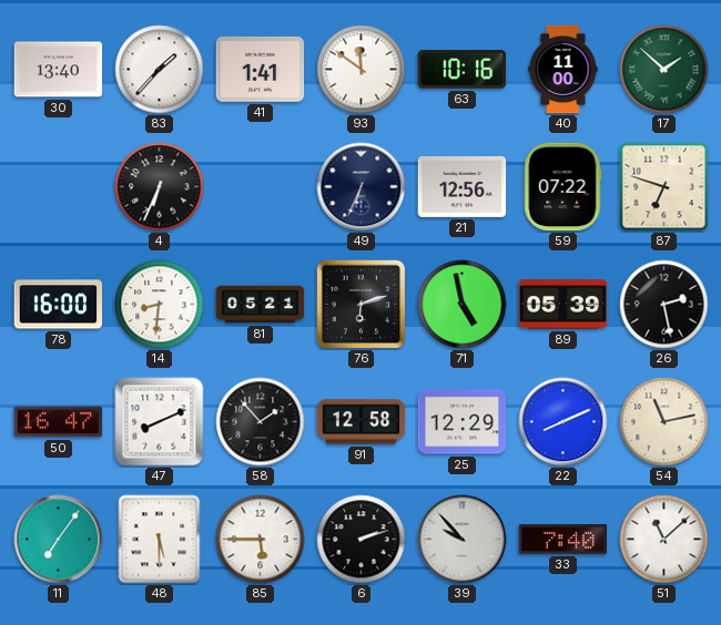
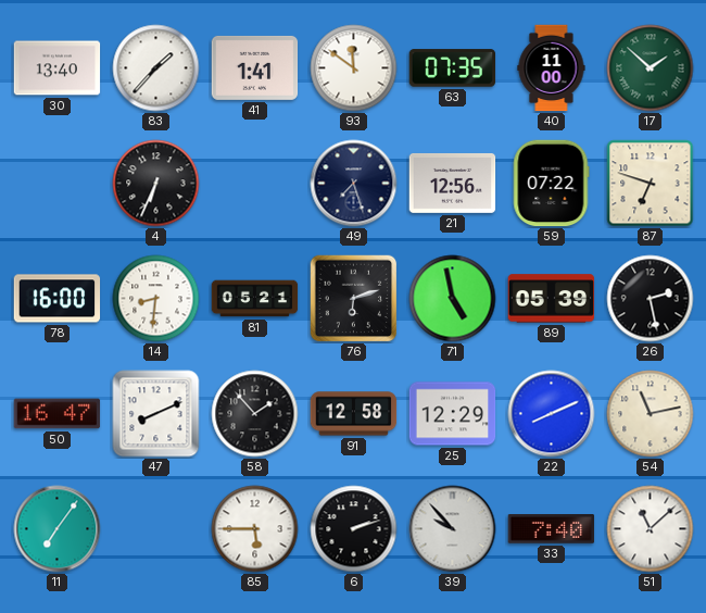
63: 10:16 -> 07:35 (453, 68)
49: 6:34 -> 7:27 (354, 184)
48: 5:30 -> none (160, 540)
